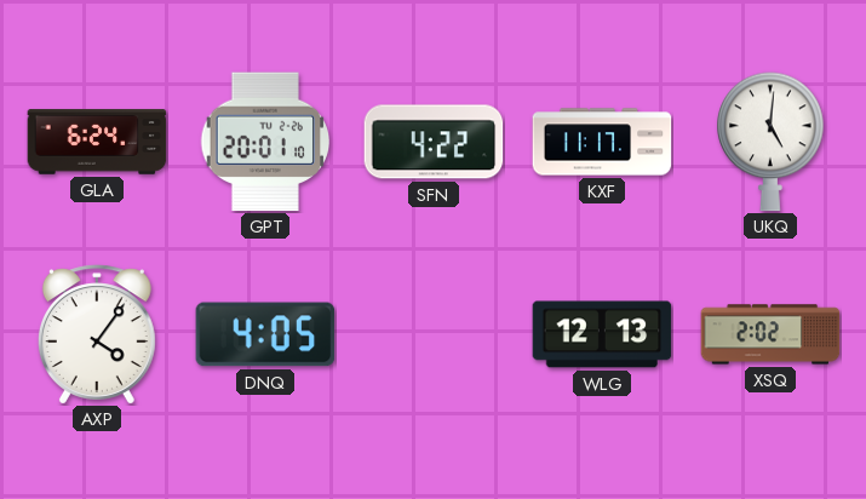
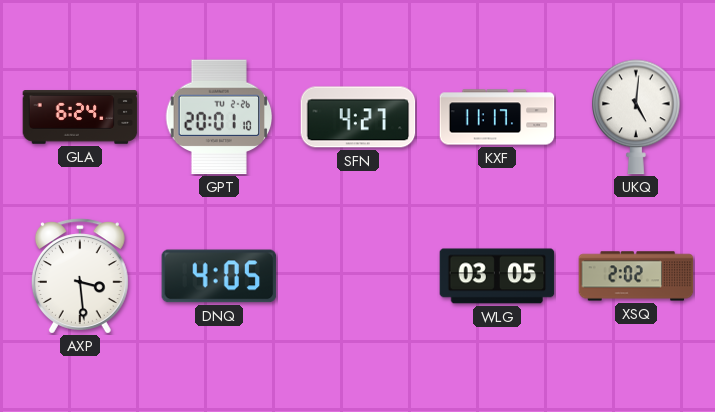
SFN: 4:22 -> 4:27 (358, 117)
AXP: 4:06 -> 3:29 (80, 276)
WLG: 12:13 -> 03:05 (497, 276)
